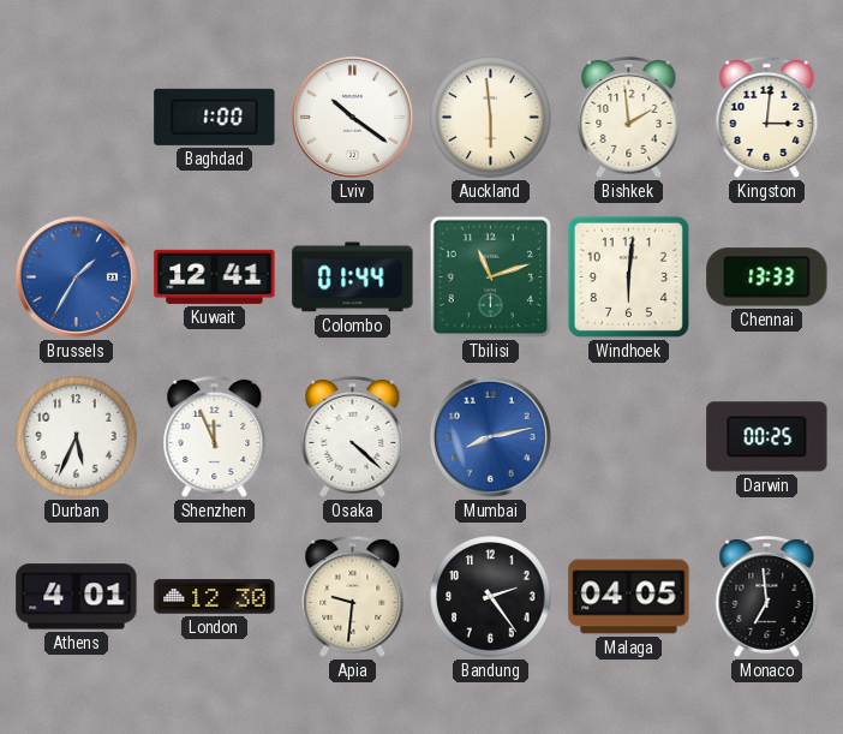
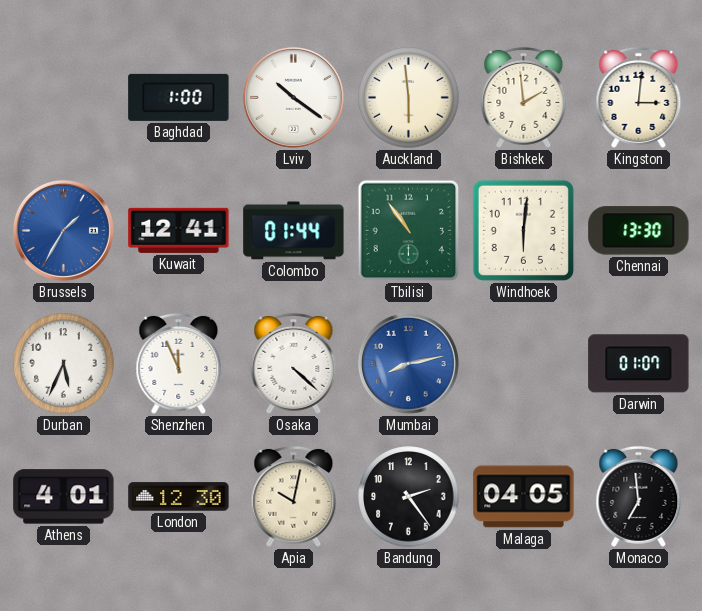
Tbilisi: 11:12 -> 10:54 (409, 231)
Chennai: 13:33 -> 13:30 (639, 231)
Darwin: 00:25 -> 01:07 (639, 364)
Apia: 9:31 -> 10:02 (294, 496)
